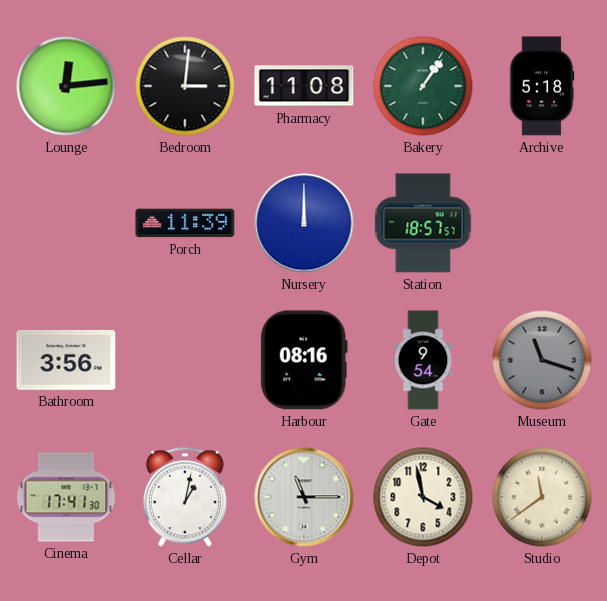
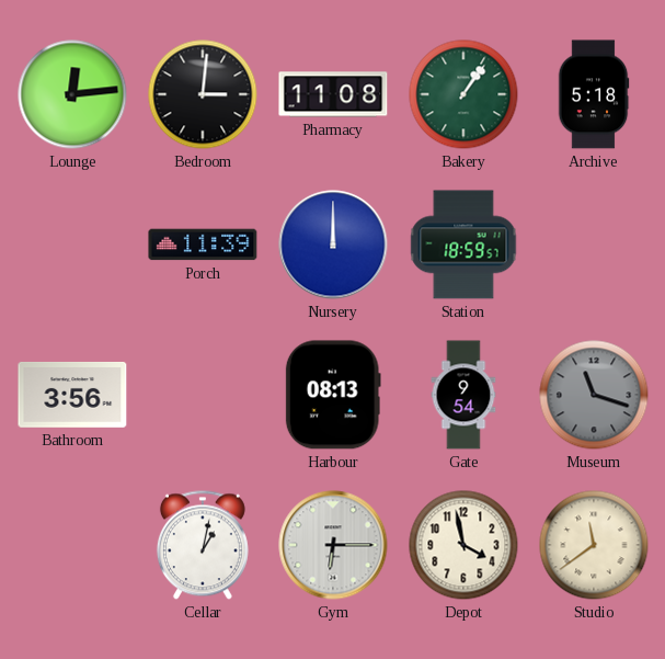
Station: 18:57 -> 18:59 (463, 245)
Harbour: 08:16 -> 08:13 (333, 395)
Cinema: 17:41 -> none (66, 497)
Gym: 11:15 -> 6:15 (333, 545)
